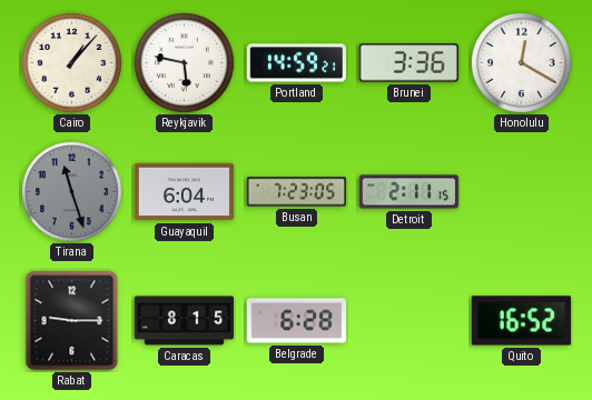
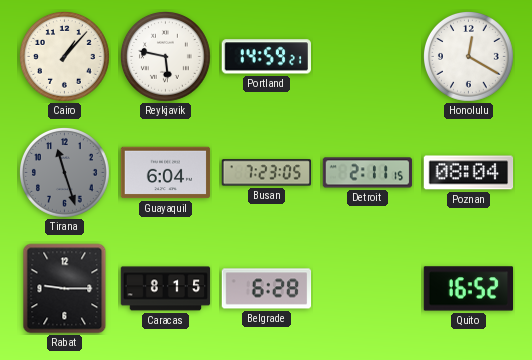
Brunei: 3:36 -> none (408, 63)
Poznan: none -> 08:04 (469, 173)
